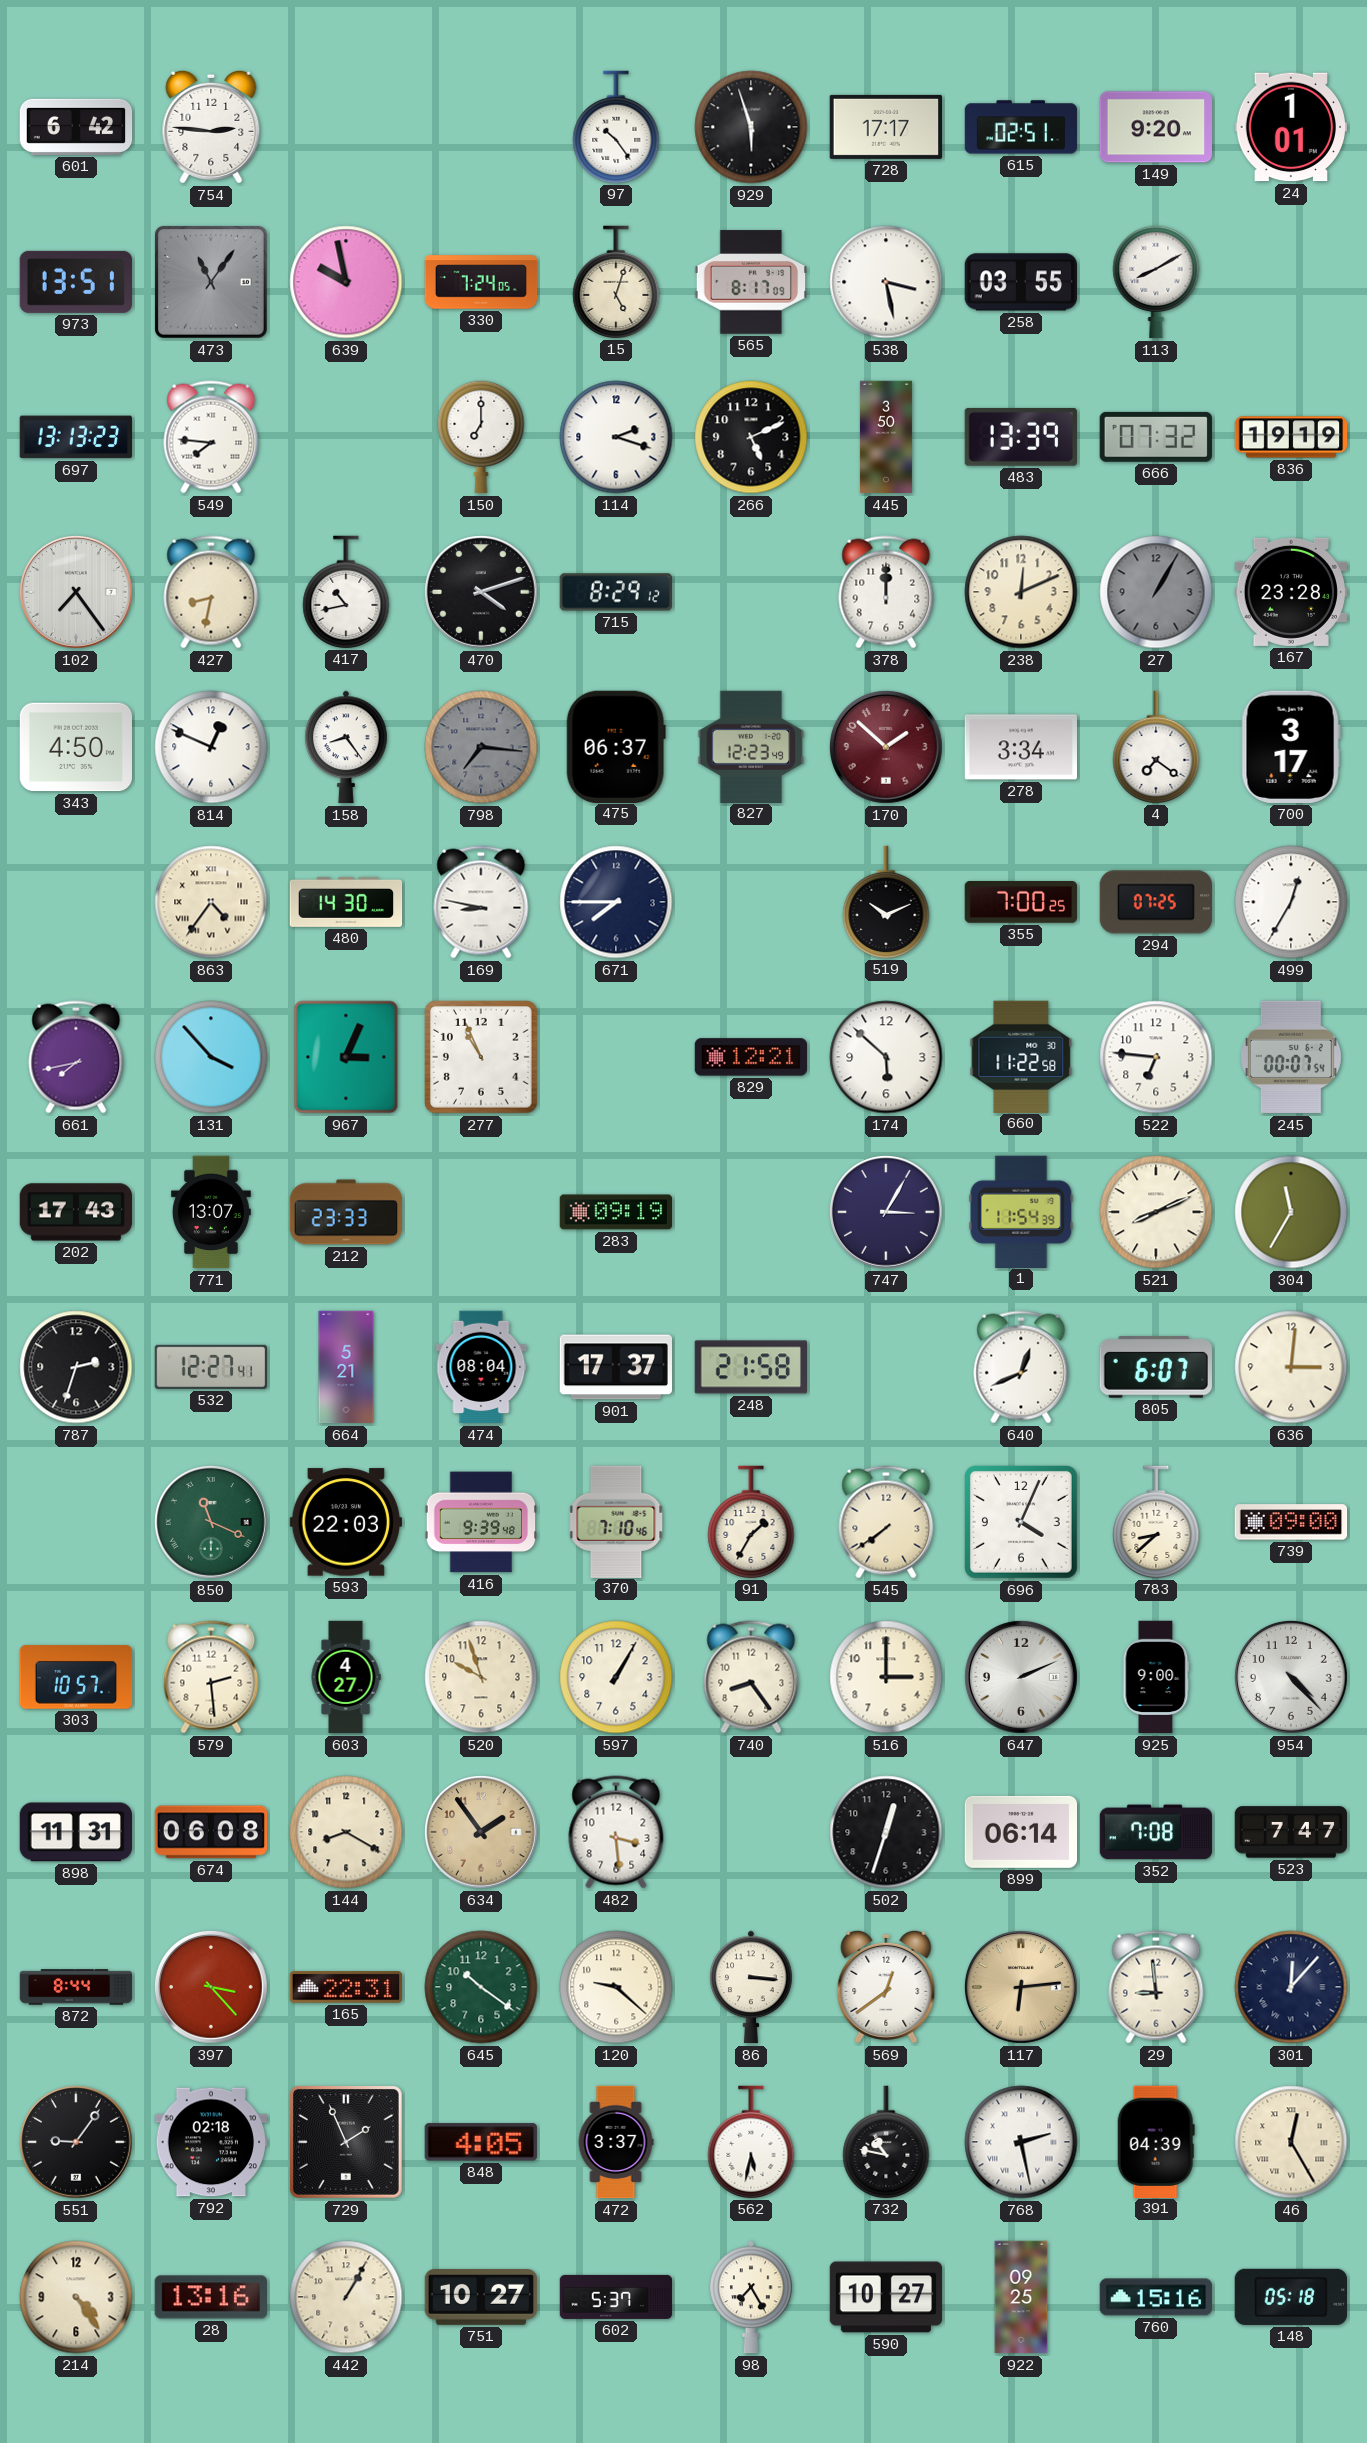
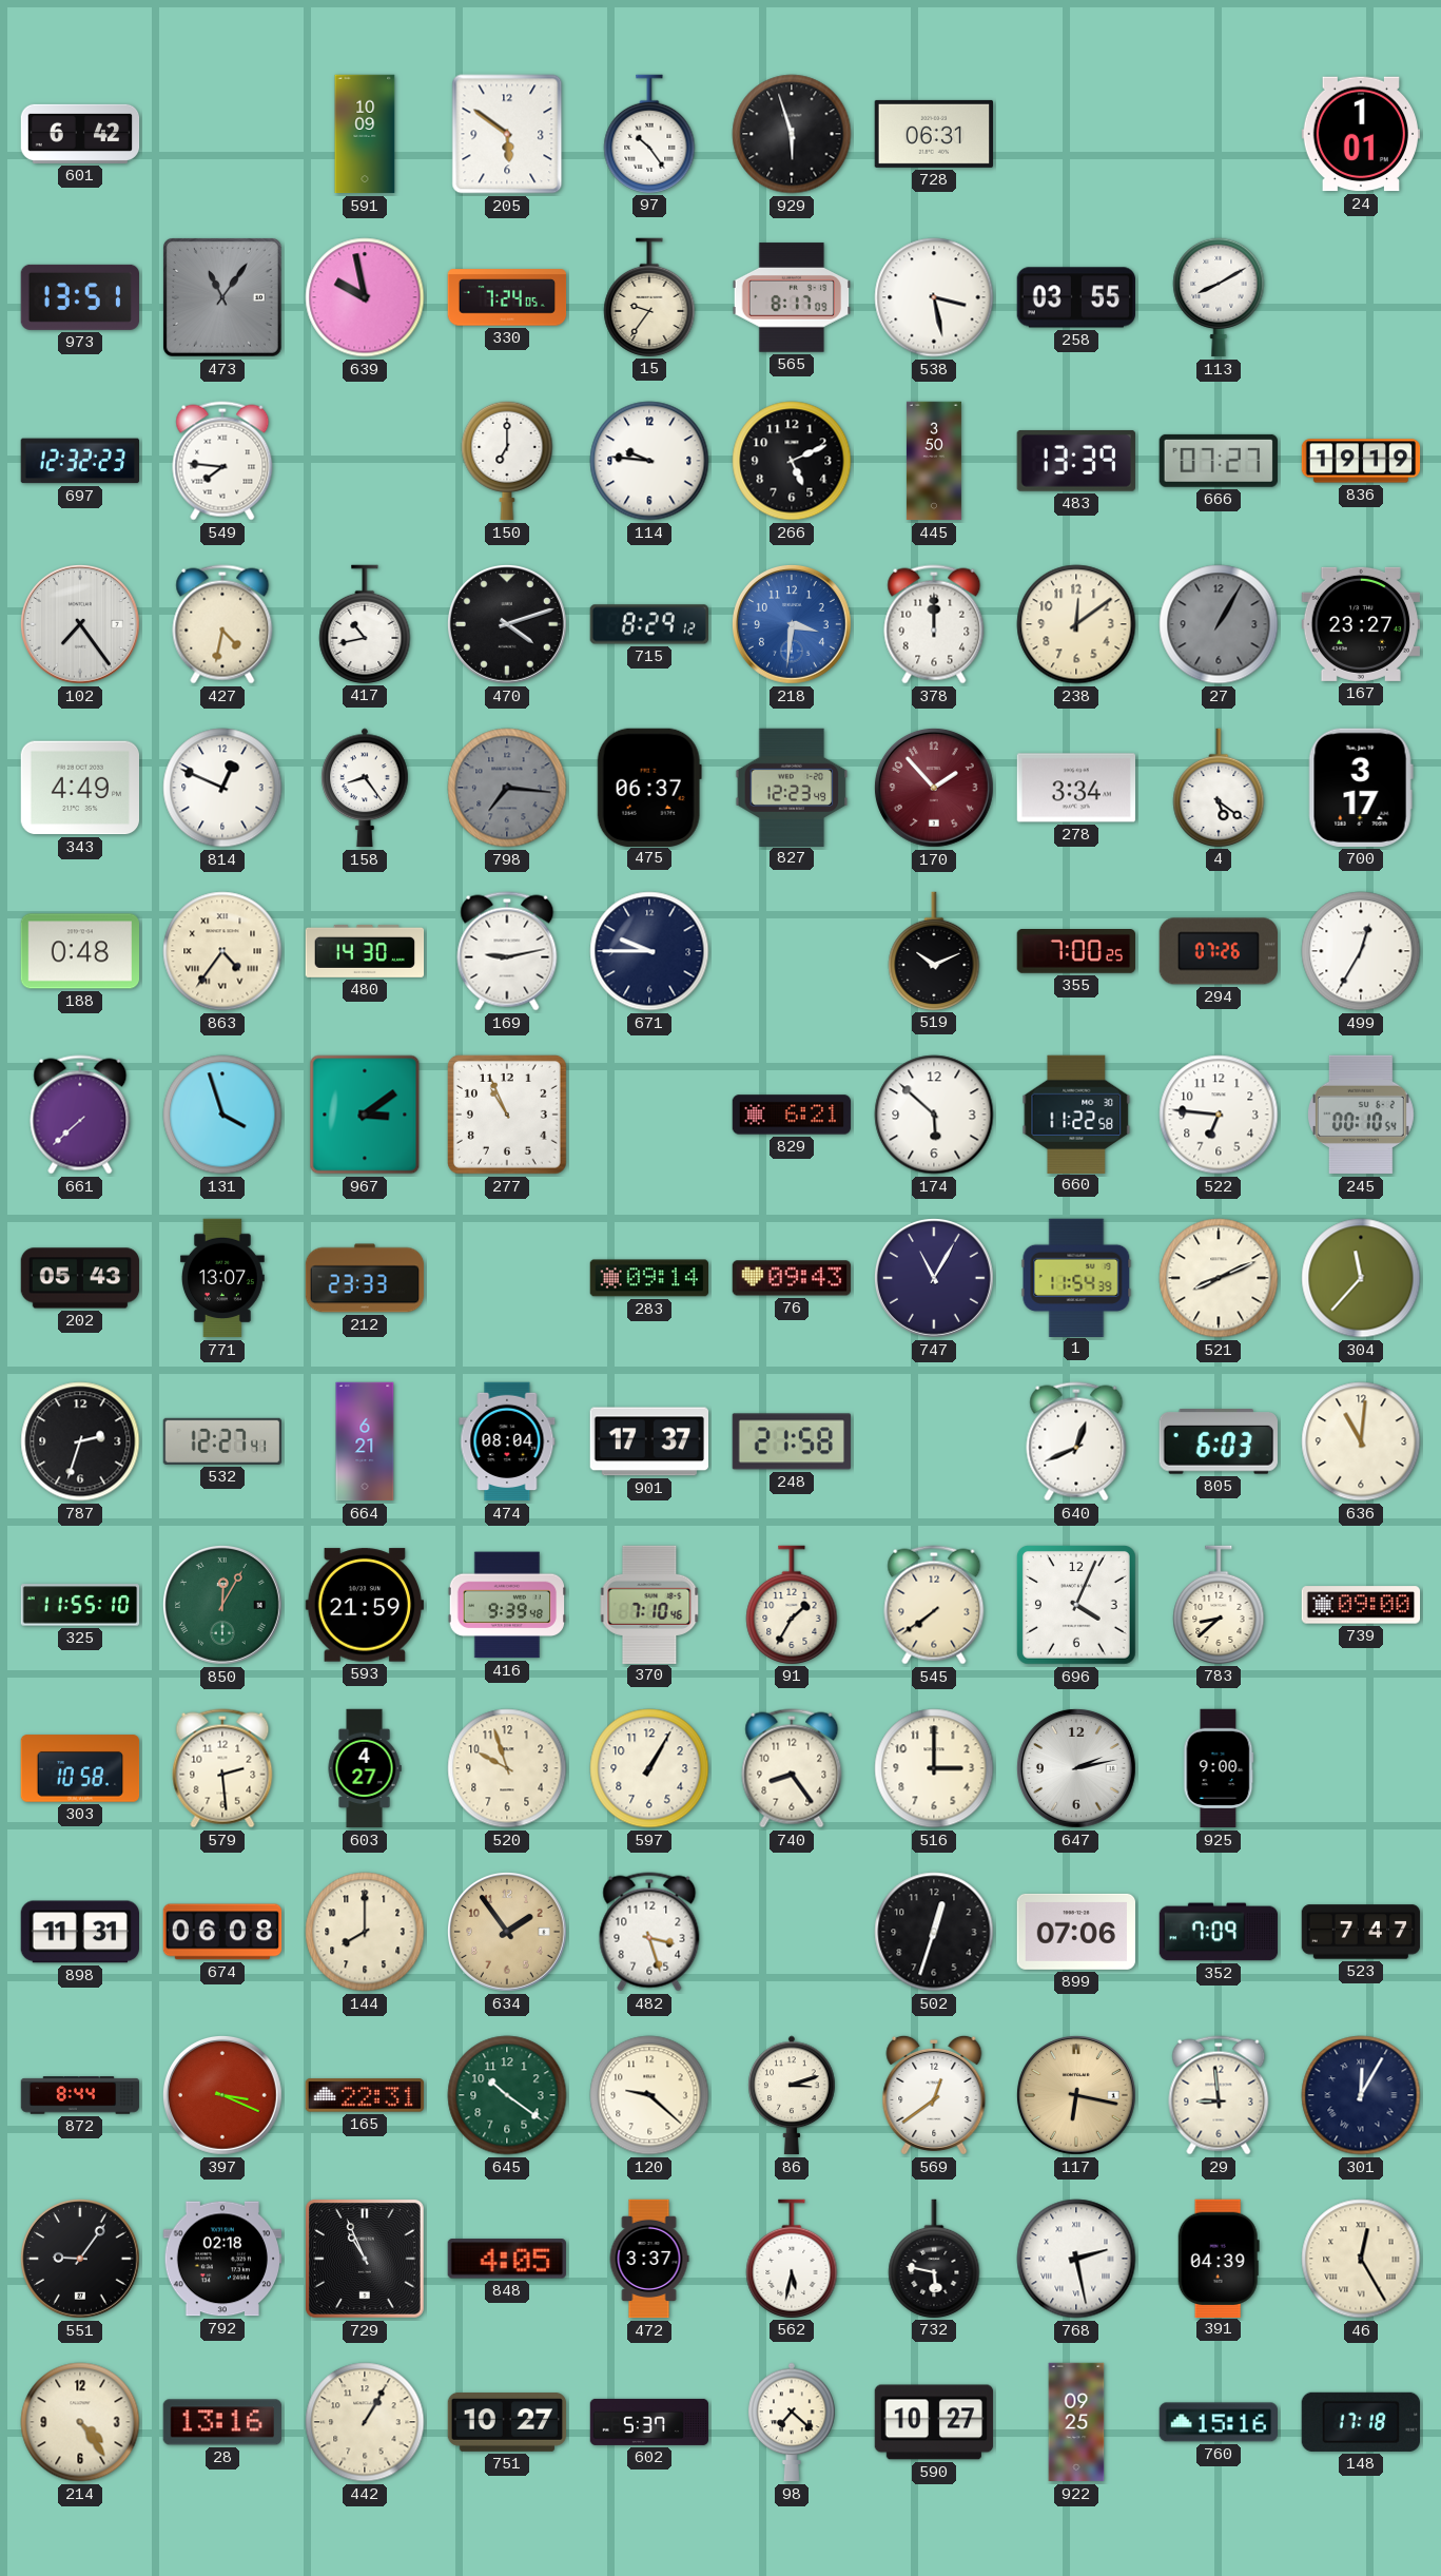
754: 2:46 -> none (211, 127)
591: none -> 10:09 (365, 134)
205: none -> 5:51 (507, 134)
728: 17:17 -> 06:31 (933, 134)
615: 02:51 -> none (1021, 127)
149: 9:20 -> none (1155, 127)
15: 5:03 -> 9:36 (649, 297)
697: 13:13 -> 12:32 (79, 461)
114: 2:18 -> 9:46 (649, 461)
666: 07:32 -> 07:27 (1219, 461)
427: 8:32 -> 4:32 (222, 624)
218: none -> 3:31 (792, 624)
238: 12:11 -> 12:09 (1076, 624)
167: 23:28 -> 23:27 (1360, 624)
343: 4:50 -> 4:49 (79, 788)
170: 1:52 -> 1:53 (934, 788)
4: 7:21 -> 5:21 (1219, 788)
188: none -> 0:48 (80, 951)
169: 8:47 -> 9:13 (507, 951)
671: 7:45 -> 9:45 (649, 951)
294: 07:25 -> 07:26 (1218, 951)
661: 7:43 -> 7:38 (80, 1115)
131: 3:53 -> 3:57 (222, 1115)
967: 3:04 -> 3:09 (365, 1115)
829: 12:21 -> 6:21 (792, 1115)
245: 00:07 -> 00:10 (1362, 1115)
202: 17:43 -> 05:43 (80, 1278)
283: 09:19 -> 09:14 (649, 1278)
76: none -> 09:43 (792, 1278)
747: 3:05 -> 11:05 (934, 1278)
304: 11:35 -> 11:37 (1361, 1278)
664: 5:21 -> 6:21 (365, 1441)
805: 6:07 -> 6:03 (1219, 1442)
636: 3:01 -> 11:01 (1361, 1441)
325: none -> 11:55 (80, 1605)
850: 11:19 -> 12:05 (222, 1605)
593: 22:03 -> 21:59 (364, 1605)
303: 10:57 -> 10:58 (80, 1768)
647: 2:11 -> 2:13 (1076, 1768)
954: 4:23 -> none (1291, 1677)
144: 8:20 -> 8:00 (365, 1932)
482: 3:29 -> 3:27 (649, 1932)
899: 06:14 -> 07:06 (1075, 1932)
352: 7:08 -> 7:09 (1219, 1932)
397: 3:23 -> 3:19 (222, 2095)
86: 3:16 -> 3:12 (792, 2095)
117: 6:14 -> 6:17 (1076, 2095)
301: 12:07 -> 12:05 (1361, 2095)
729: 1:56 -> 10:56 (365, 2259)
732: 10:47 -> 5:47 (934, 2259)
98: 7:25 -> 7:22 (792, 2422)
148: 05:18 -> 17:18 (1360, 2422)
